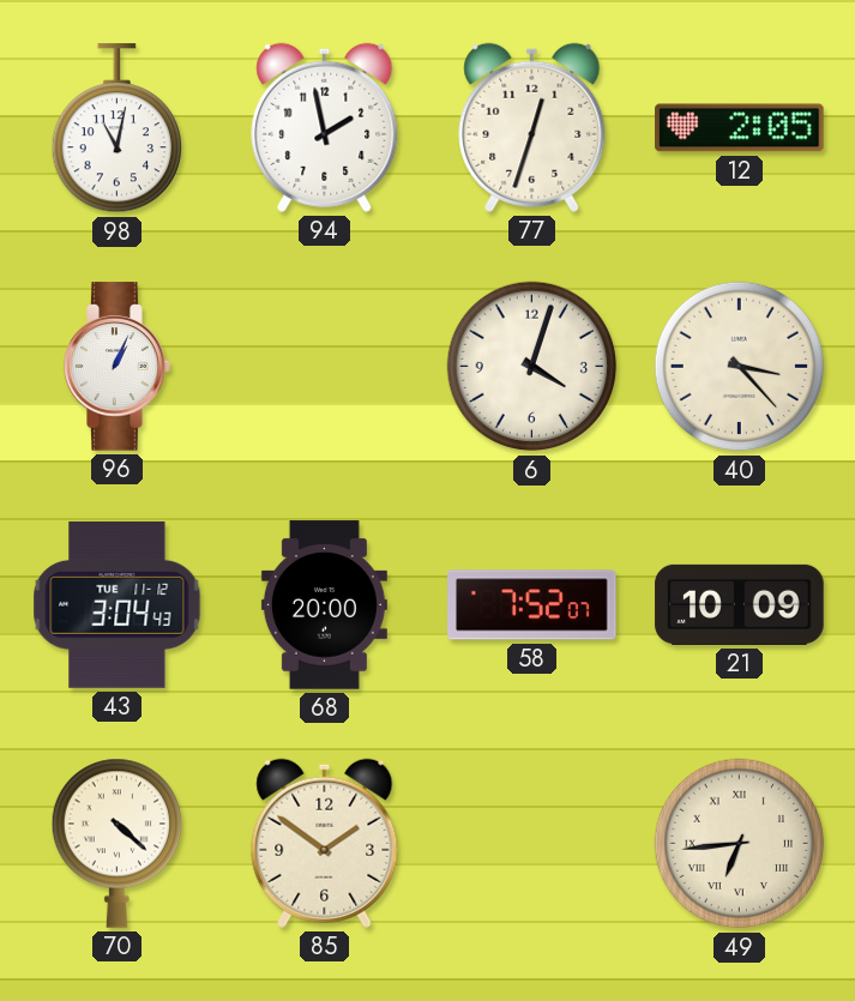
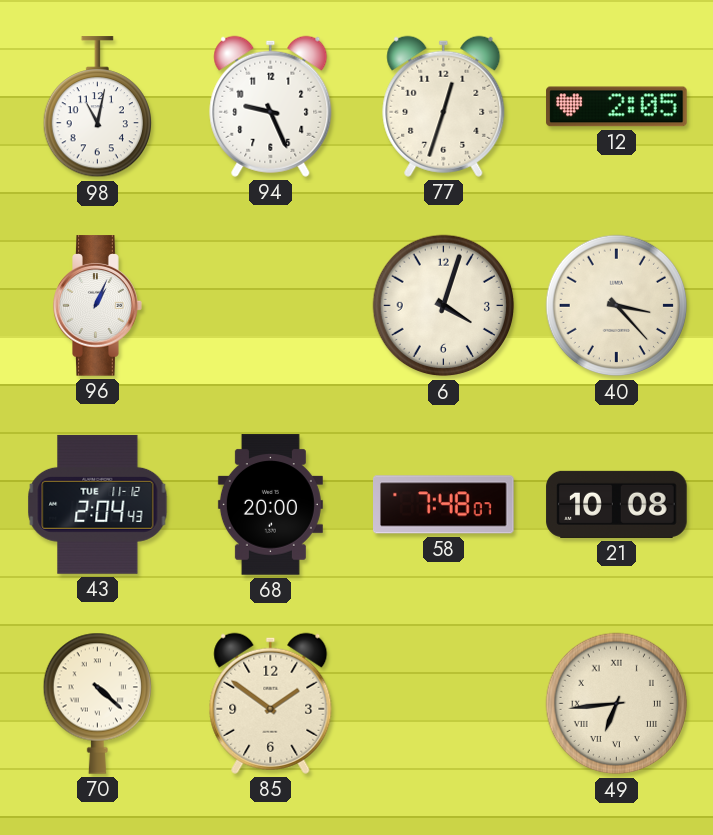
94: 1:58 -> 9:26 (271, 106)
43: 3:04 -> 2:04 (98, 504)
58: 7:52 -> 7:48 (444, 505)
21: 10:09 -> 10:08 (617, 504)
